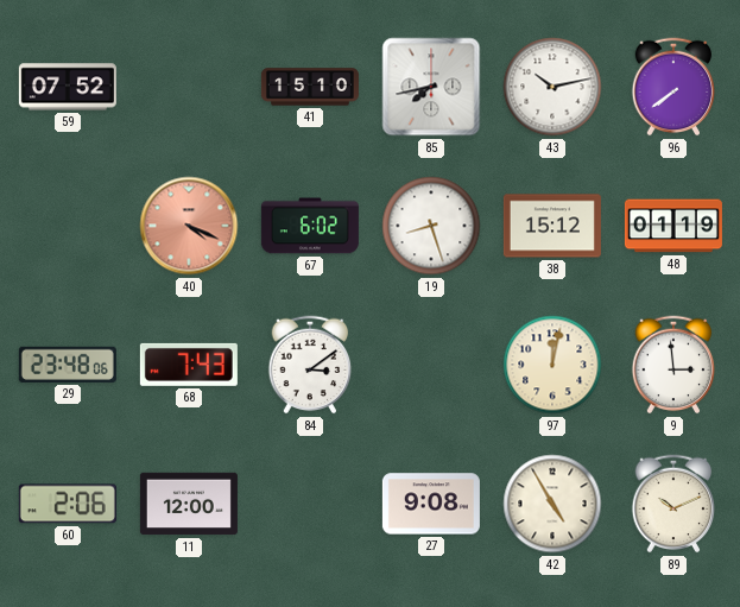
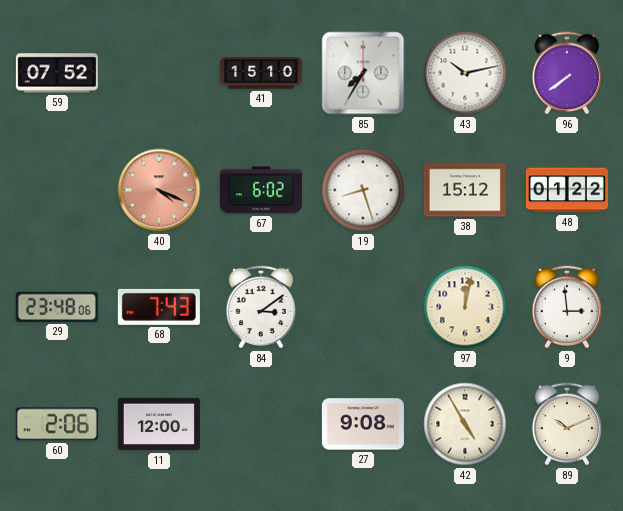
85: 7:43 -> 7:35 (363, 73)
48: 01:19 -> 01:22 (567, 190)
